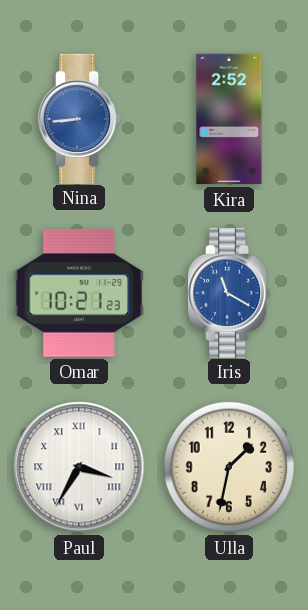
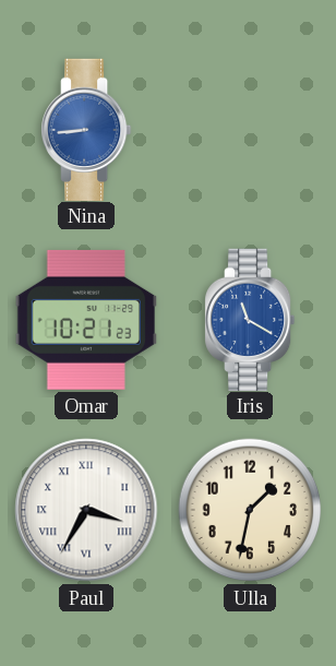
Kira: 2:52 -> none (229, 119)
